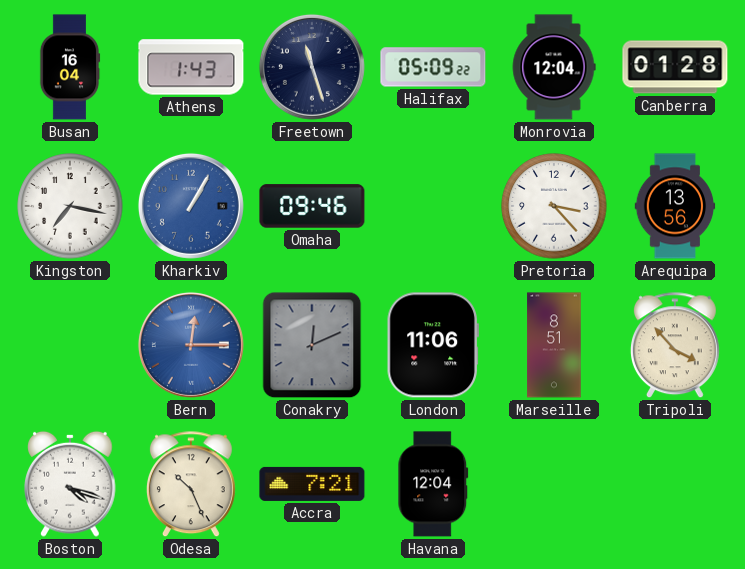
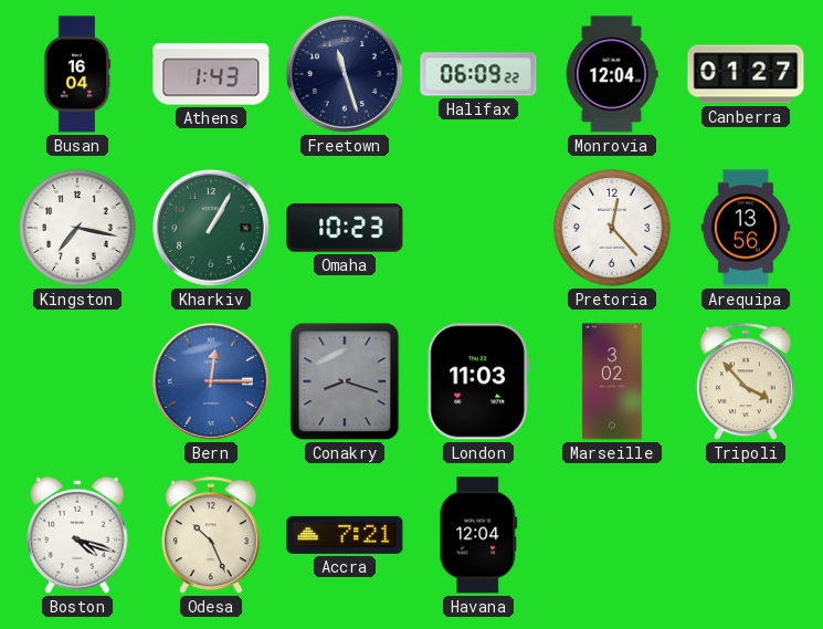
Halifax: 05:09 -> 06:09 (478, 74)
Canberra: 01:28 -> 01:27 (746, 74)
Kharkiv dial: blue -> green (211, 228)
Omaha: 09:46 -> 10:23 (345, 228)
Pretoria: 3:23 -> 12:23 (612, 228)
Conakry: 12:11 -> 8:18 (345, 381)
London: 11:06 -> 11:03 (478, 381)
Marseille: 8:51 -> 3:02 (612, 381)
